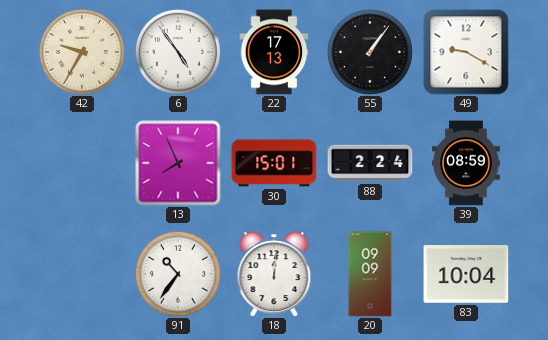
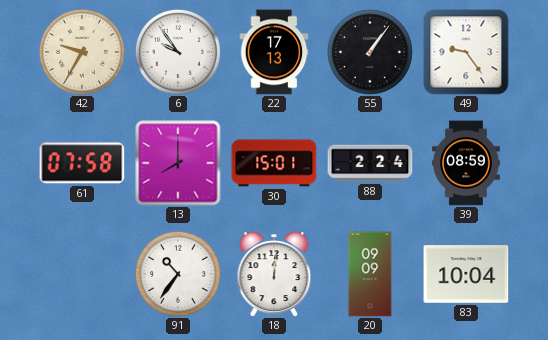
6: 4:54 -> 9:54 (178, 52)
49: 9:20 -> 9:24 (466, 52)
61: none -> 07:58 (82, 163)
13: 7:56 -> 8:00 (178, 163)
